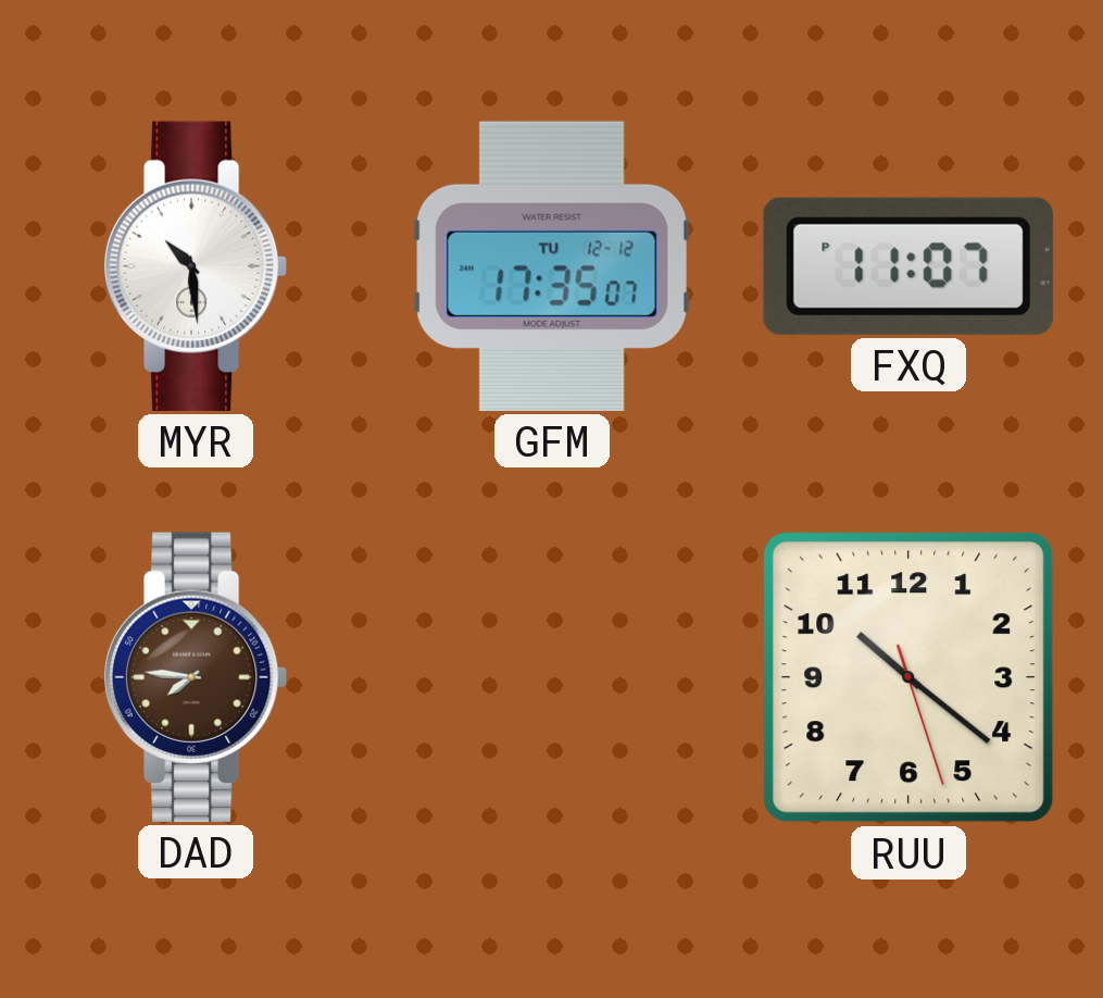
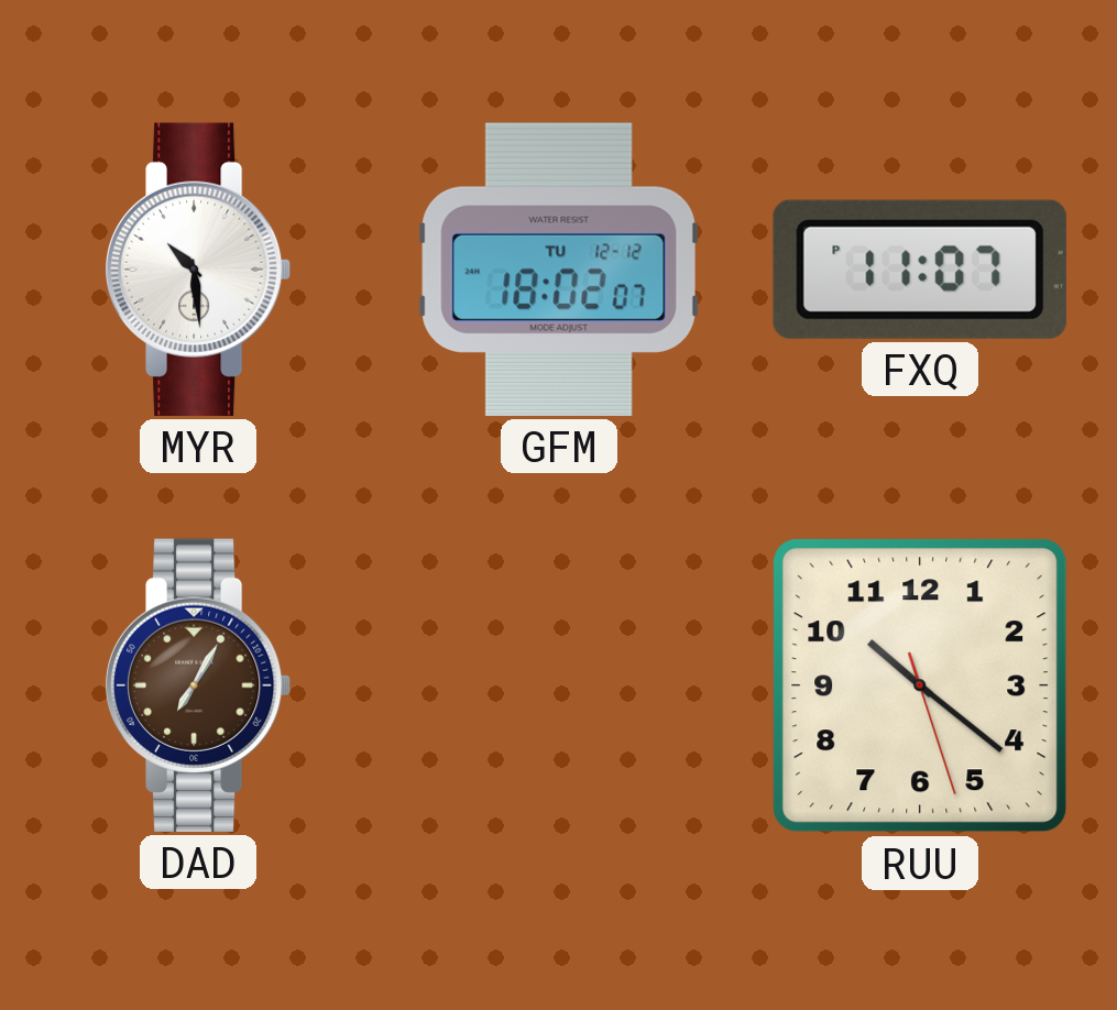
GFM: 17:35 -> 18:02 (559, 270)
DAD: 7:46 -> 7:05 (198, 685)
